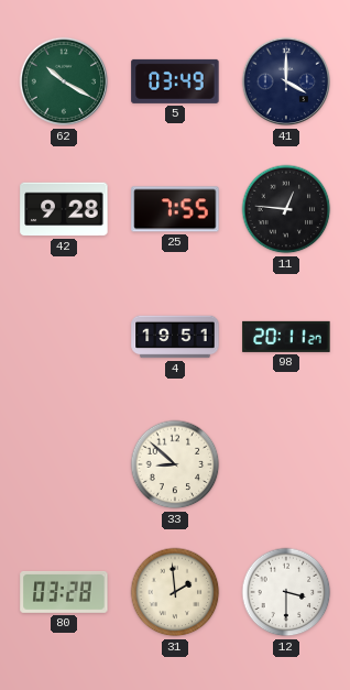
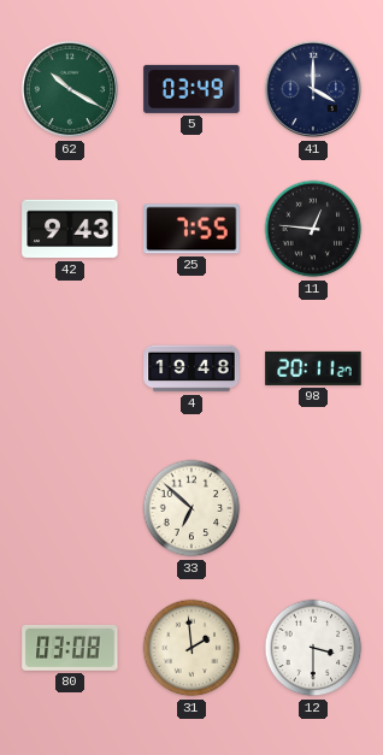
42: 9:28 -> 9:43 (70, 229)
4: 19:51 -> 19:48 (191, 368)
33: 8:52 -> 6:52 (191, 508)
80: 03:28 -> 03:08 (70, 648)
